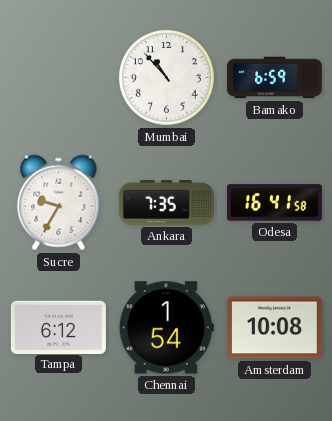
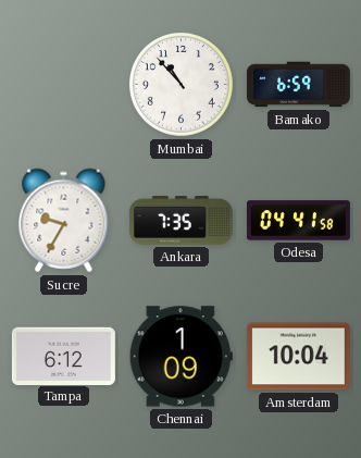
Odesa: 16:41 -> 04:41 (298, 221)
Chennai: 1:54 -> 1:09 (180, 357)
Amsterdam: 10:08 -> 10:04 (298, 357)
